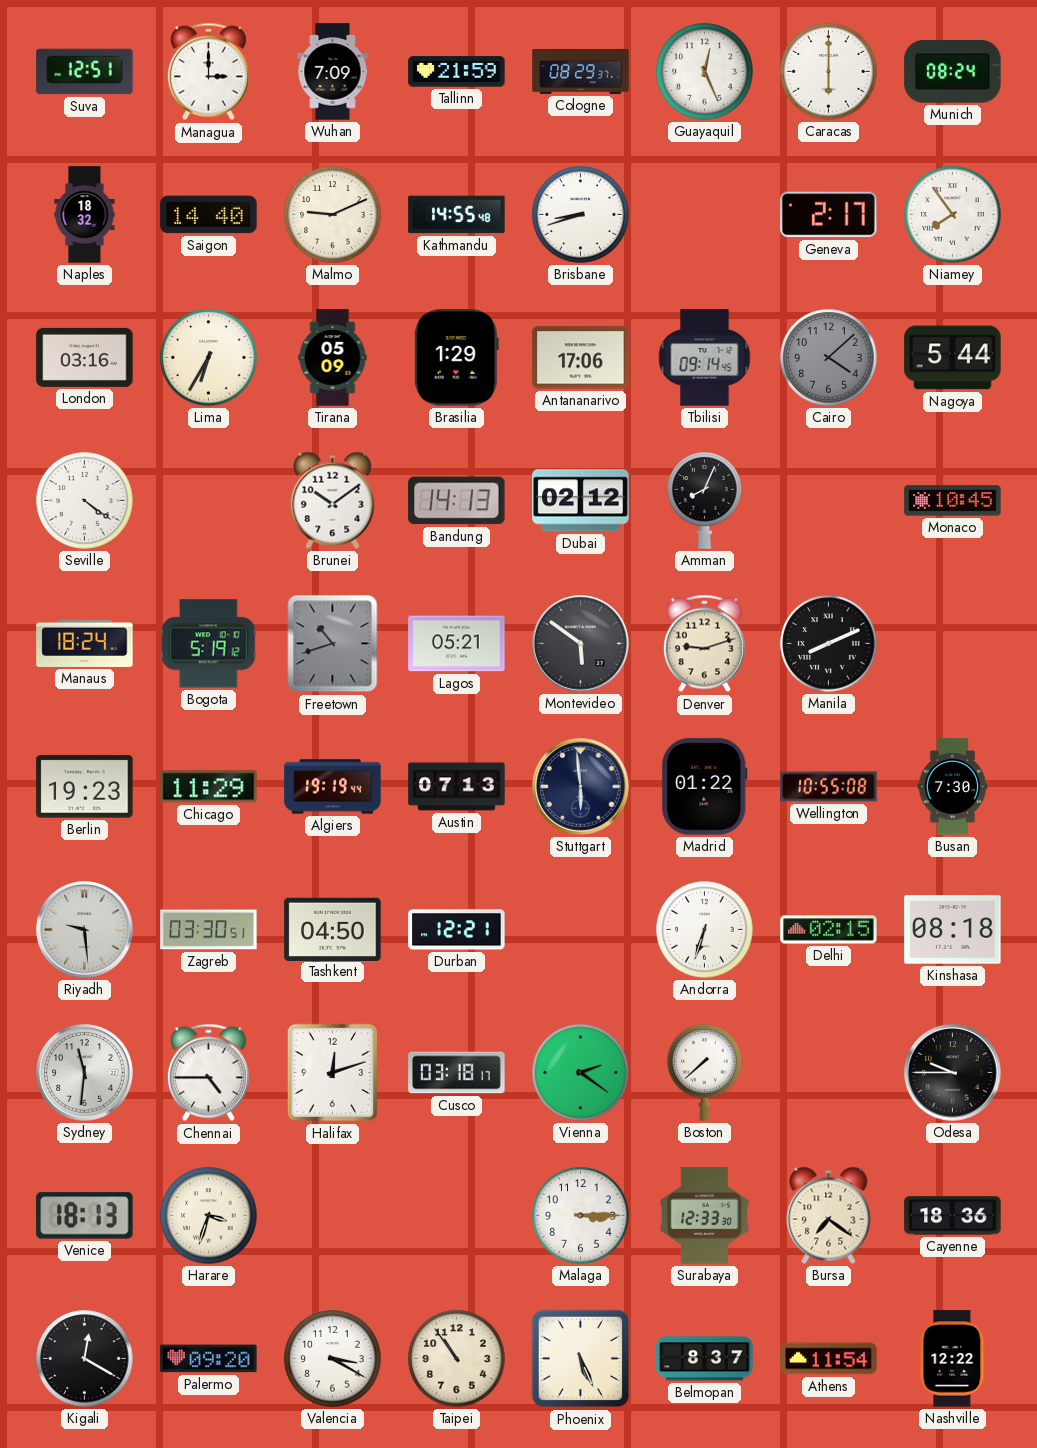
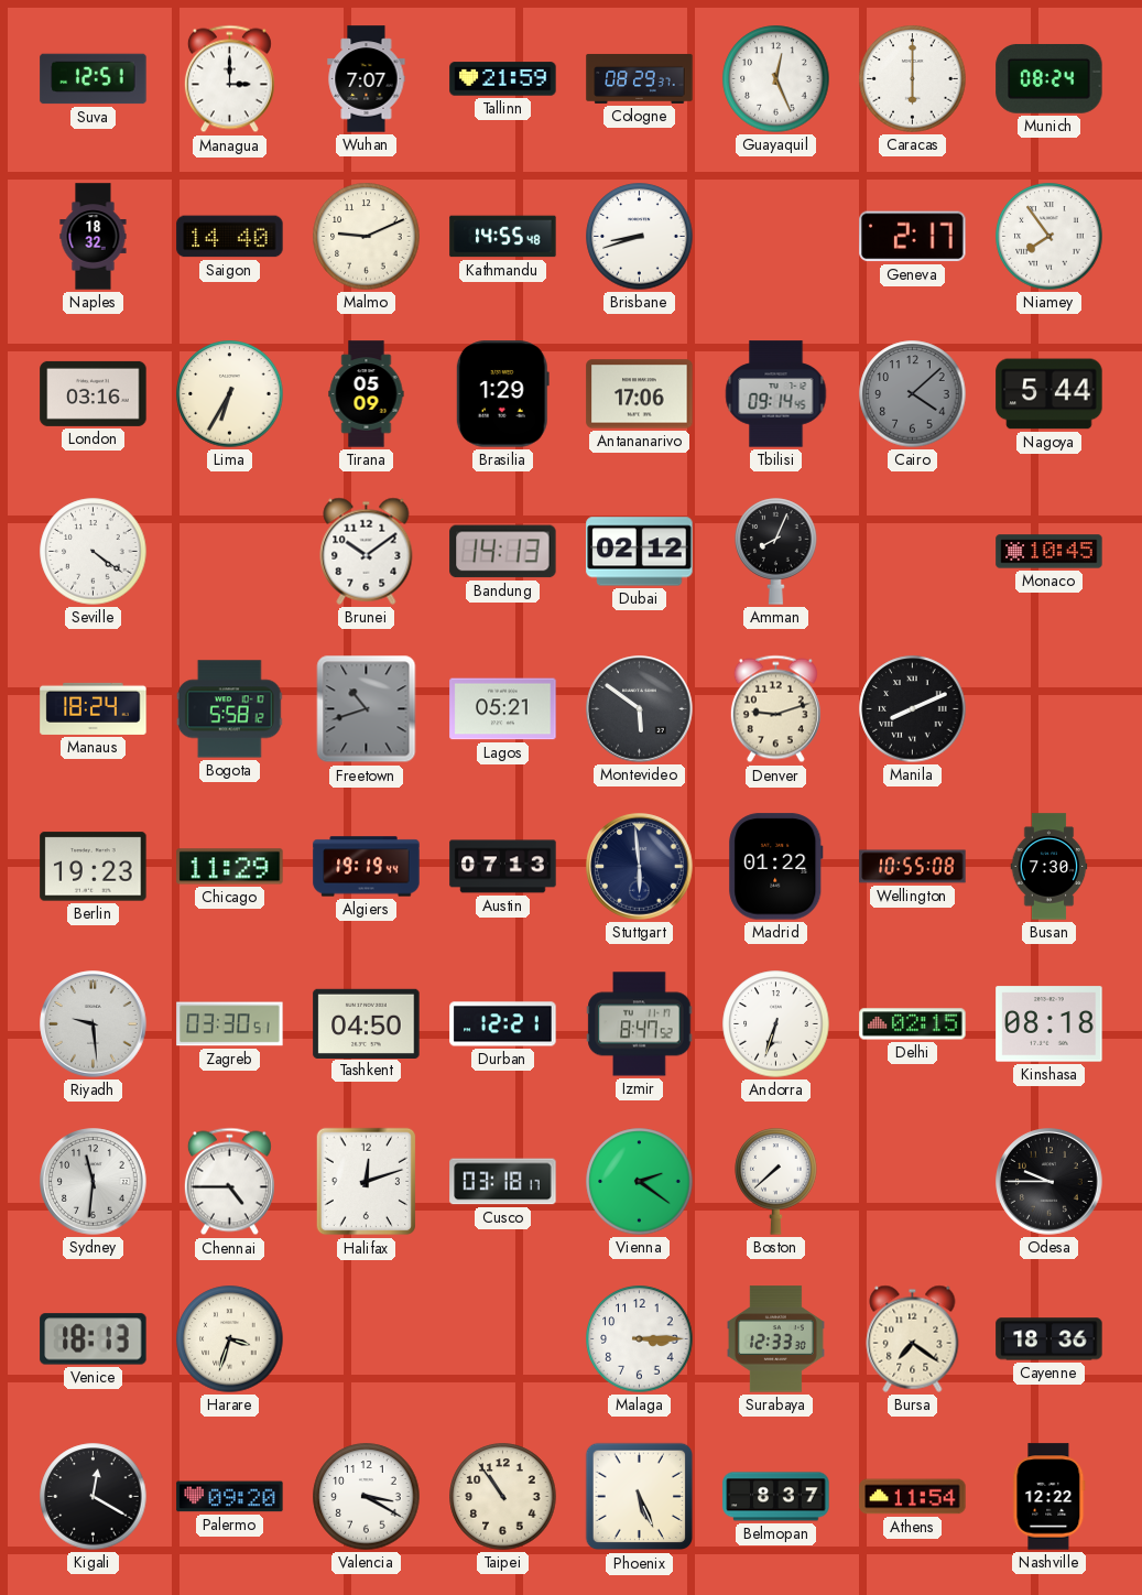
Wuhan: 7:09 -> 7:07 (367, 79)
Bogota: 5:19 -> 5:58 (229, 709)
Izmir: none -> 8:47 (640, 1024)
